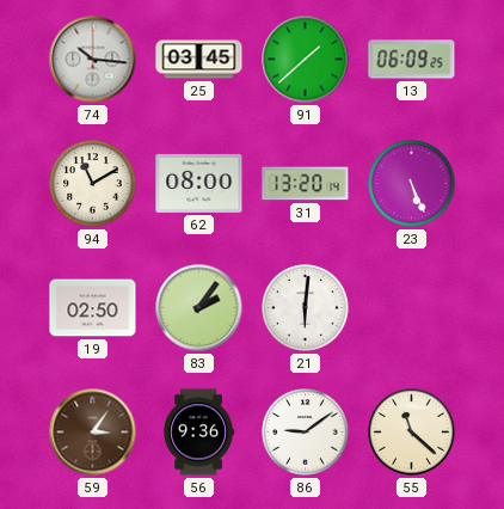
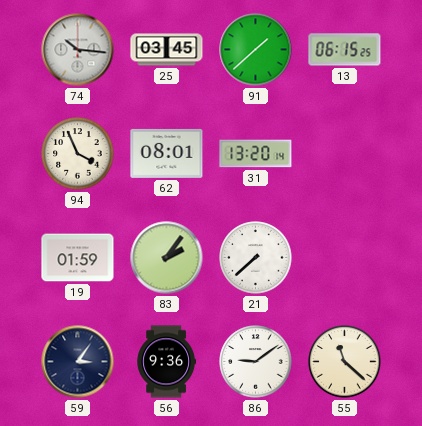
13: 06:09 -> 06:15 (345, 50)
94: 11:10 -> 3:56 (78, 154)
62: 08:00 -> 08:01 (167, 153)
23: 5:26 -> none (412, 184)
19: 02:50 -> 01:59 (78, 258)
21: 6:01 -> 7:38 (256, 258)
59 dial: brown -> navy (78, 362)
